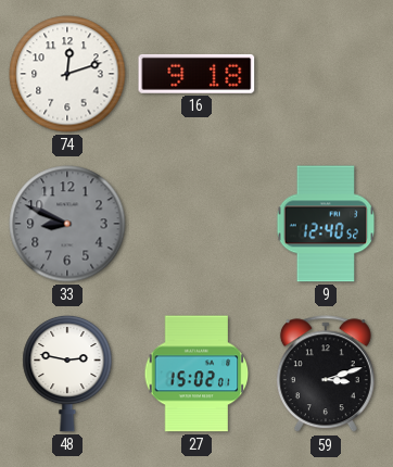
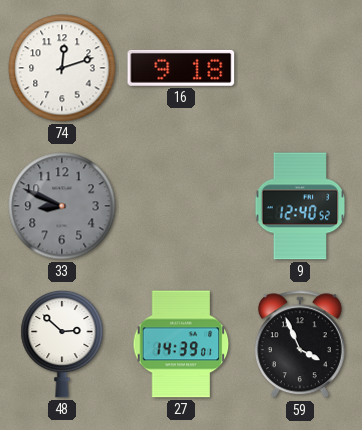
48: 2:47 -> 2:52 (62, 344)
27: 15:02 -> 14:39 (181, 344)
59: 3:12 -> 3:56 (300, 345)
